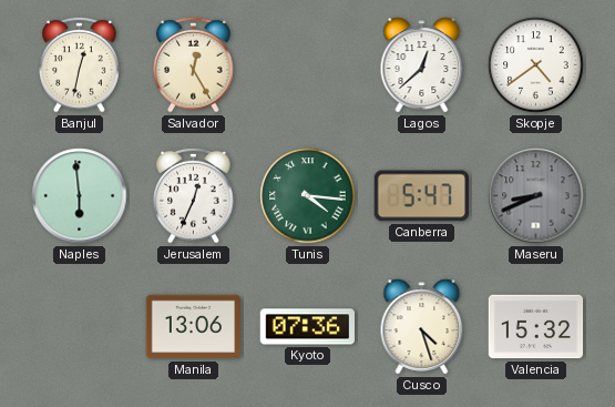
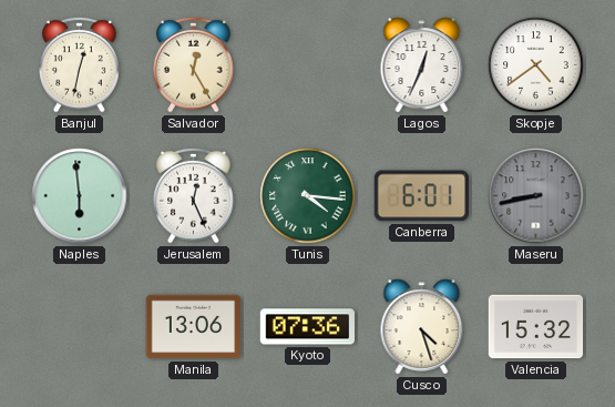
Lagos: 12:38 -> 12:34 (422, 65)
Jerusalem: 12:34 -> 12:26 (194, 195)
Canberra: 5:47 -> 6:01 (421, 196)
Maseru: 8:41 -> 8:43 (536, 196)
